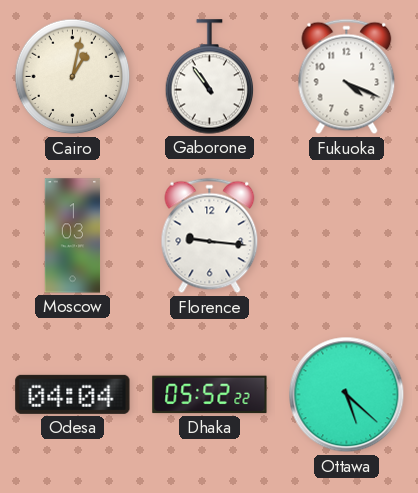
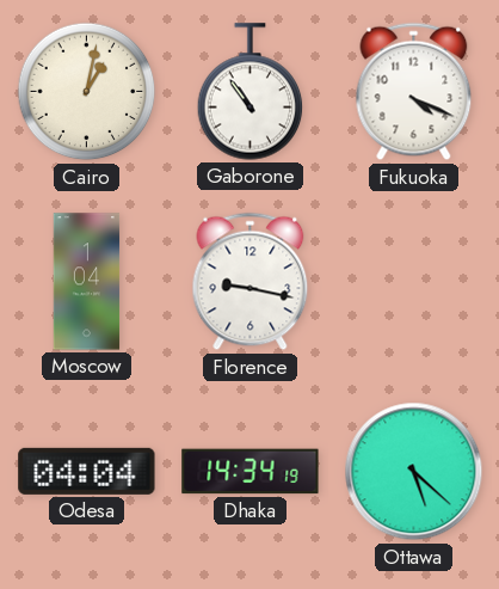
Moscow: 1:03 -> 1:04 (87, 282)
Florence: 9:16 -> 9:17 (251, 282)
Dhaka: 05:52 -> 14:34 (251, 472)
